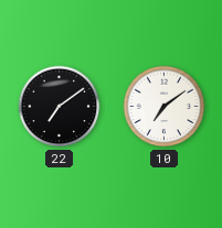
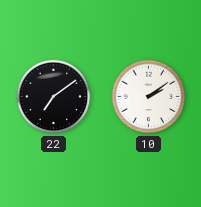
10: 7:09 -> 2:09 (149, 97)
